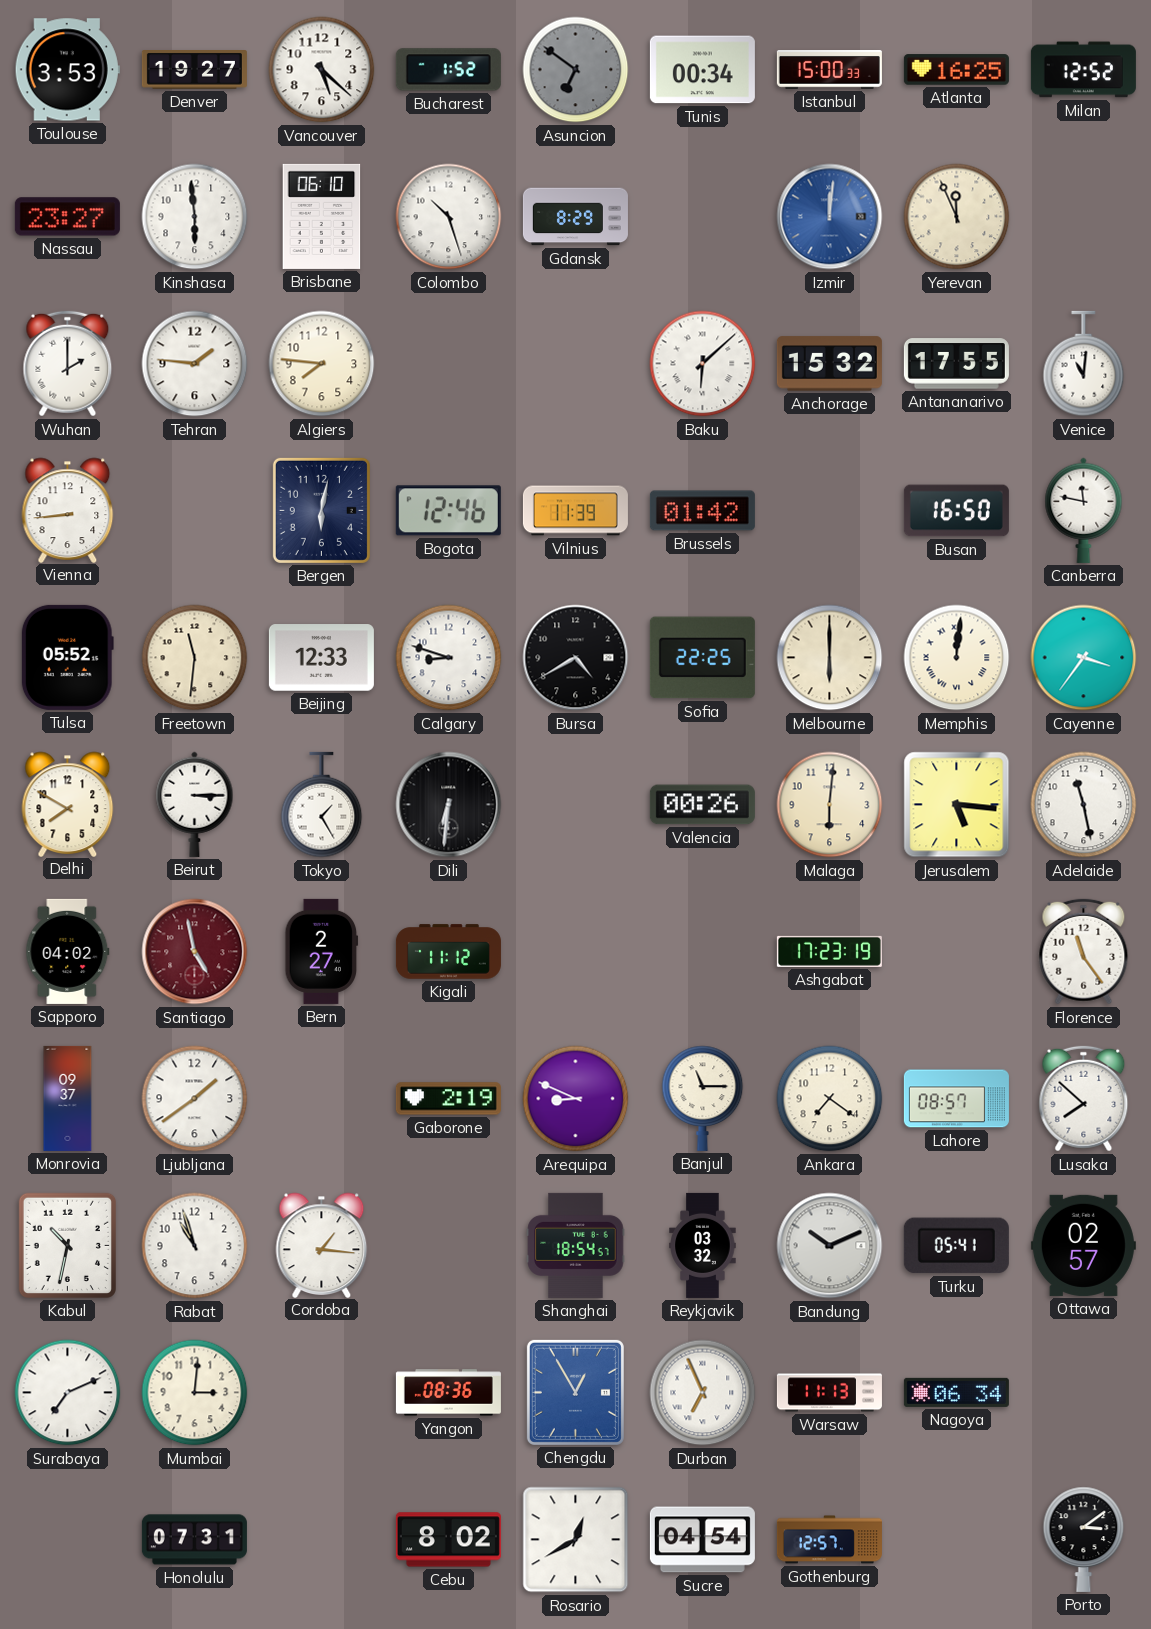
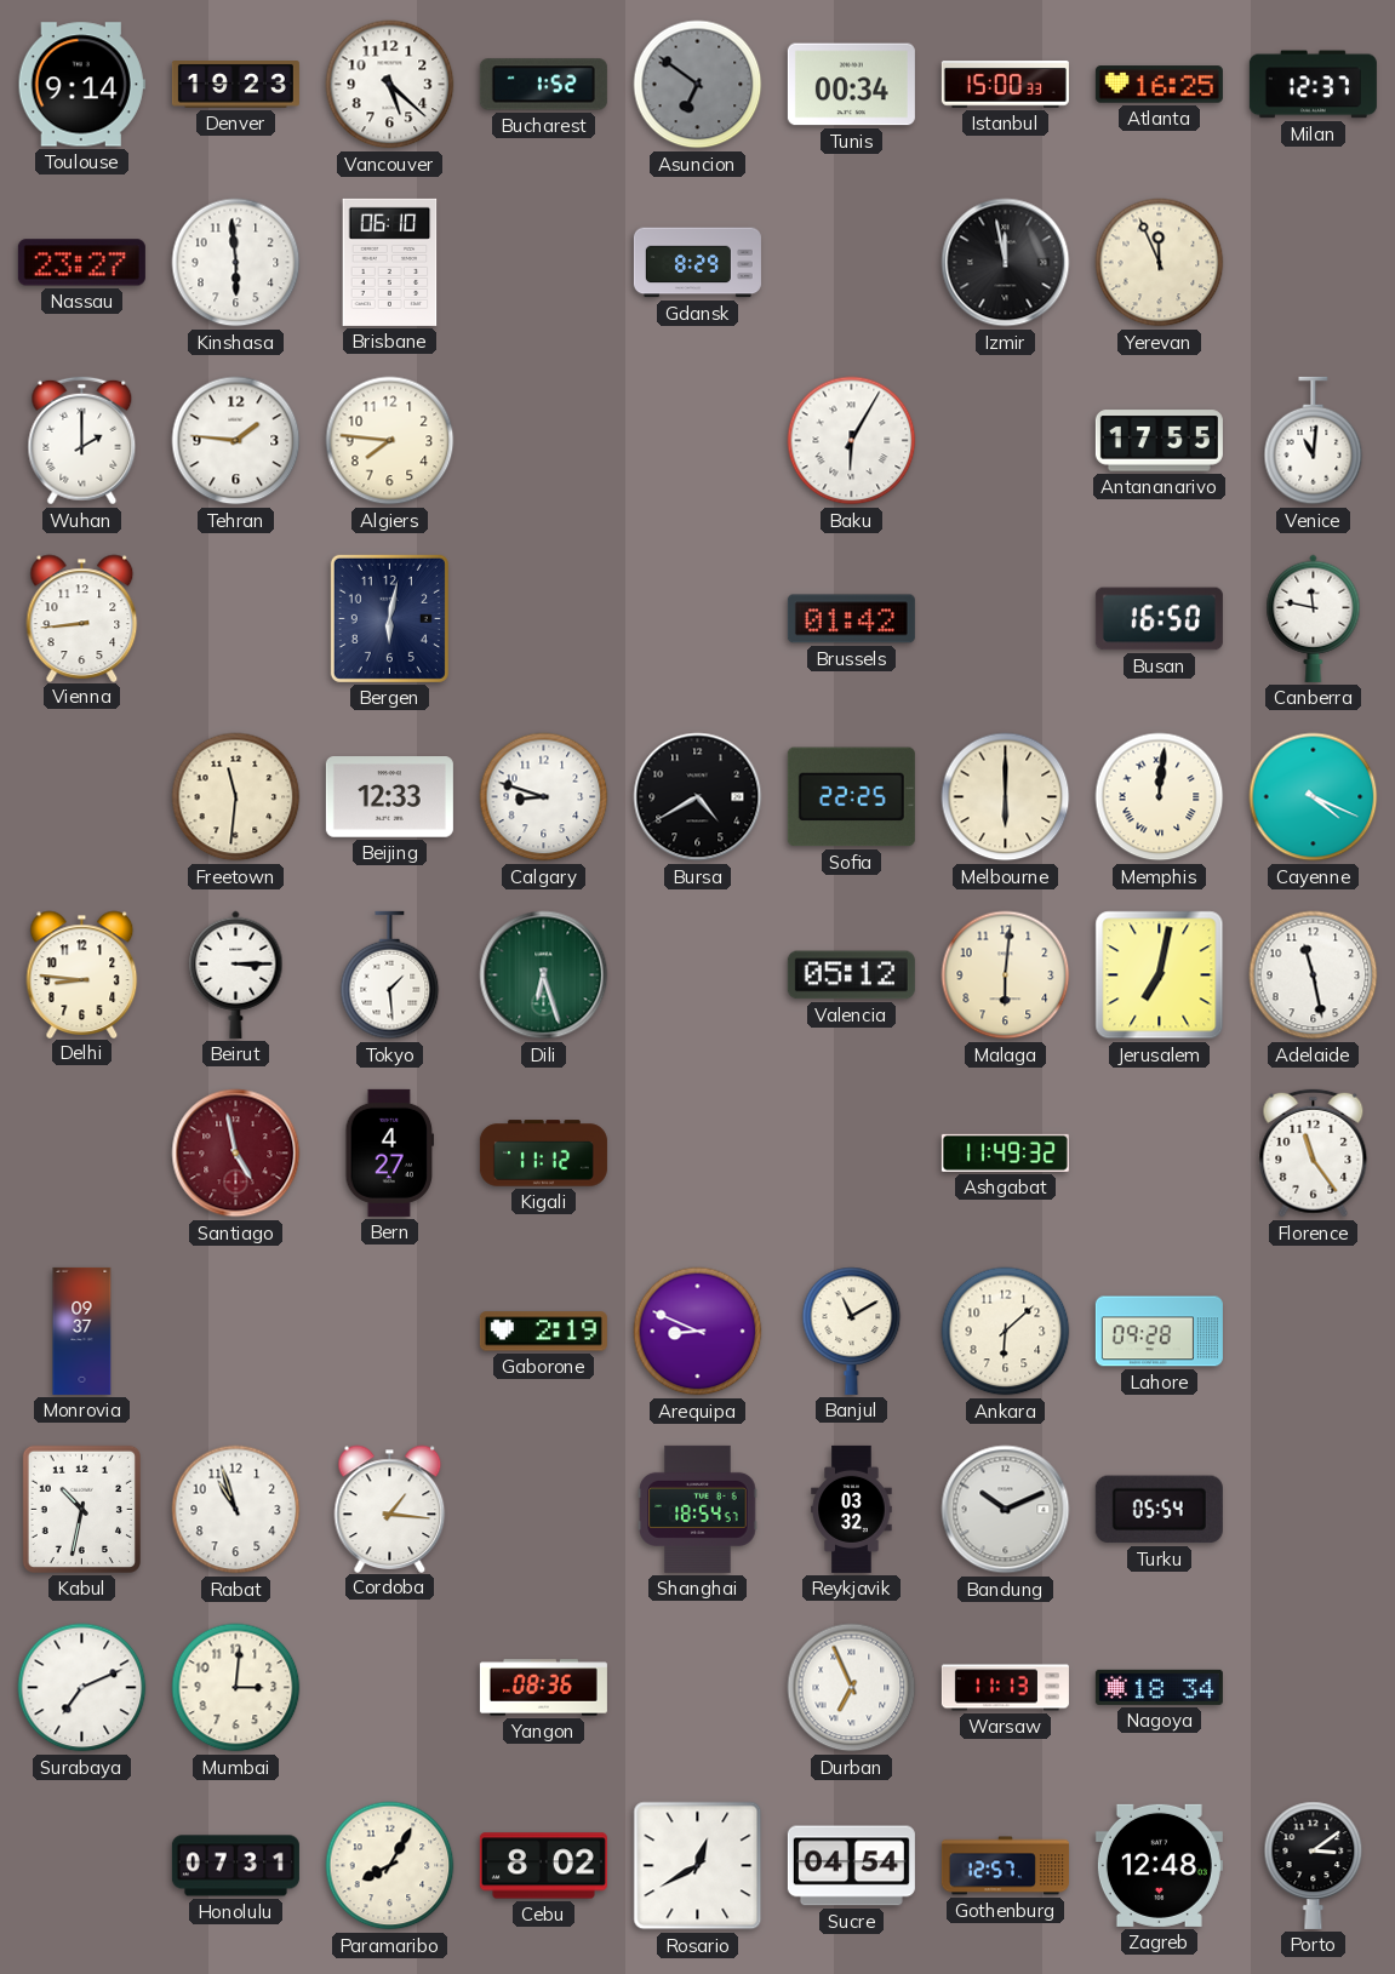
Toulouse: 3:53 -> 9:14 (81, 85)
Denver: 19:27 -> 19:23 (235, 85)
Milan: 12:52 -> 12:37 (1313, 85)
Colombo: 10:27 -> none (449, 217)
Izmir: 12:01 -> 11:58 (1006, 263)
Izmir dial: blue -> black (1006, 263)
Baku: 6:08 -> 6:05 (852, 441)
Anchorage: 15:32 -> none (829, 364)
Bogota: 12:46 -> none (448, 511)
Vilnius: 11:39 -> none (575, 511)
Tulsa: 05:52 -> none (67, 657)
Cayenne: 3:36 -> 4:19 (1314, 797)
Delhi: 7:50 -> 8:46 (82, 974)
Tokyo: 1:25 -> 1:29 (390, 975)
Dili: 6:31 -> 6:27 (544, 975)
Dili dial: black -> green (544, 975)
Valencia: 00:26 -> 05:12 (851, 975)
Jerusalem: 5:16 -> 7:02 (1160, 975)
Sapporo: 04:02 -> none (68, 951)
Bern: 2:27 -> 4:27 (390, 1152)
Ashgabat: 17:23 -> 11:49 (1005, 1152)
Ljubljana: 1:39 -> none (195, 1099)
Banjul: 11:15 -> 11:10 (852, 1331)
Ankara: 7:21 -> 6:08 (1006, 1332)
Lahore: 08:57 -> 09:28 (1159, 1332)
Lusaka: 7:52 -> none (1084, 1099)
Turku: 05:41 -> 05:54 (1159, 1510)
Ottawa: 02:57 -> none (1083, 1245)
Chengdu: 12:55 -> none (575, 1392)
Nagoya: 06:34 -> 18:34 (1159, 1687)
Paramaribo: none -> 8:05 (390, 1866)
Zagreb: none -> 12:48 (1159, 1865)
